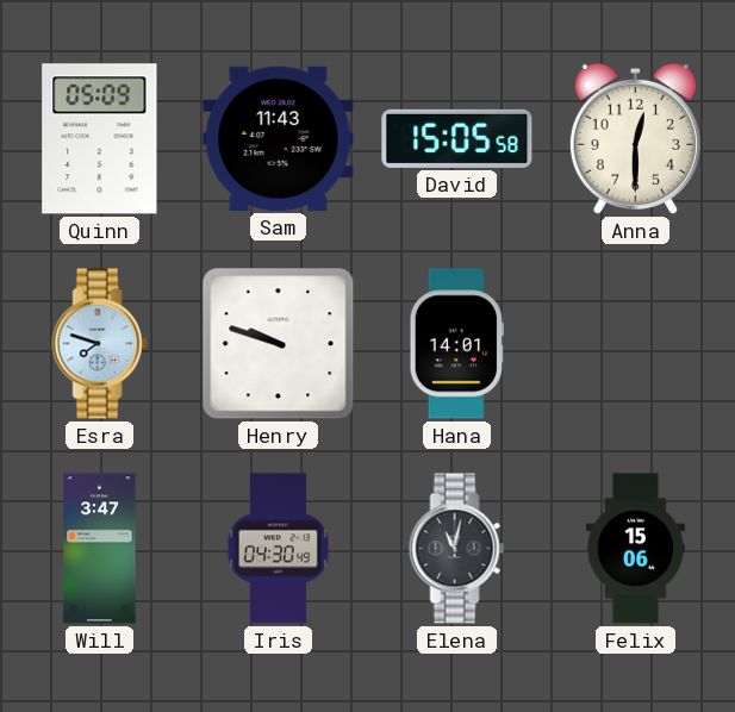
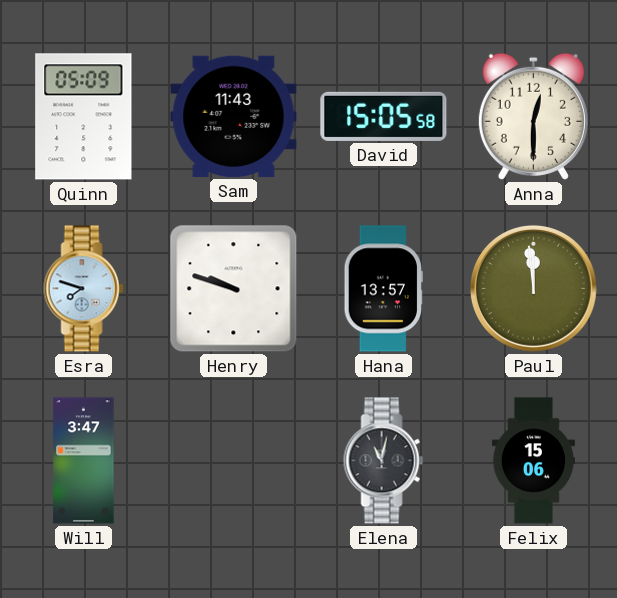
Hana: 14:01 -> 13:57 (383, 289)
Paul: none -> 11:59 (533, 288)
Iris: 04:30 -> none (278, 549)
